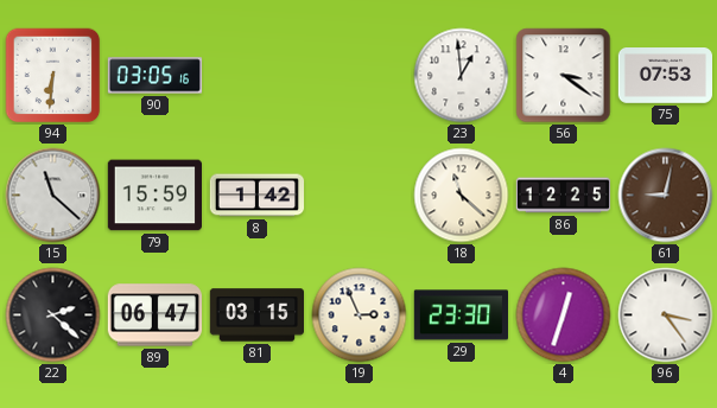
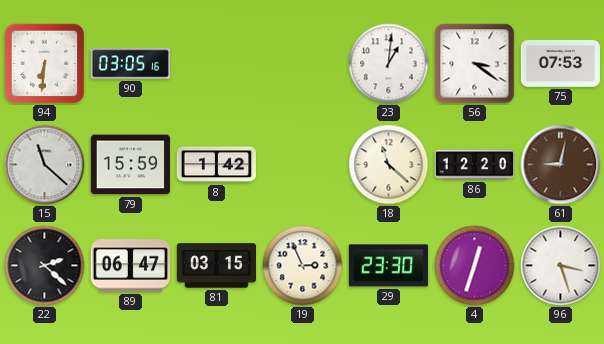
23: 12:59 -> 1:01 (389, 64)
86: 12:25 -> 12:20 (475, 165)
96: 3:24 -> 3:27 (561, 266)
